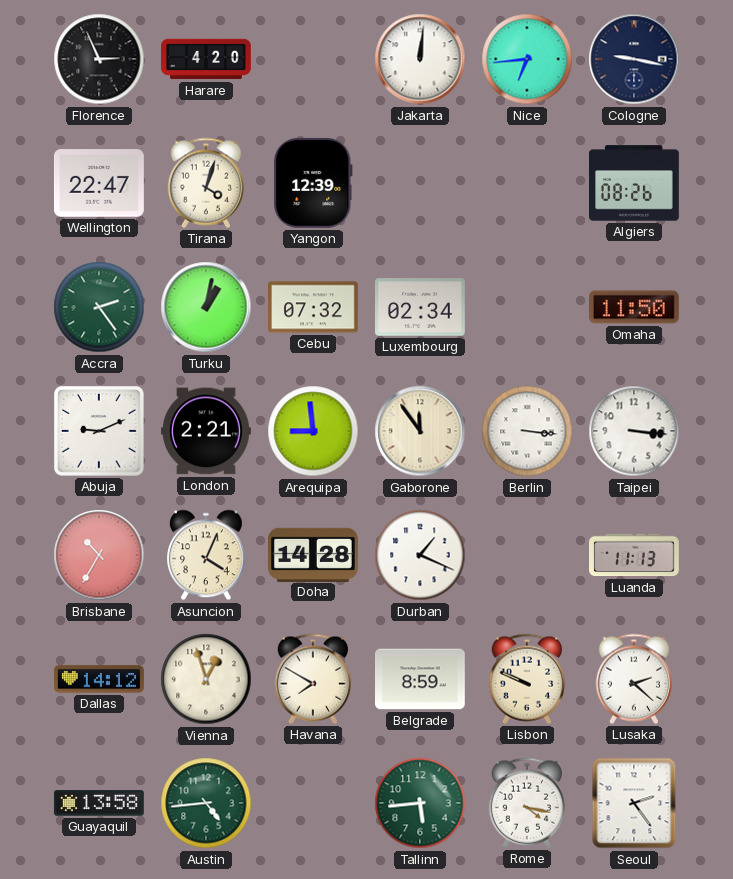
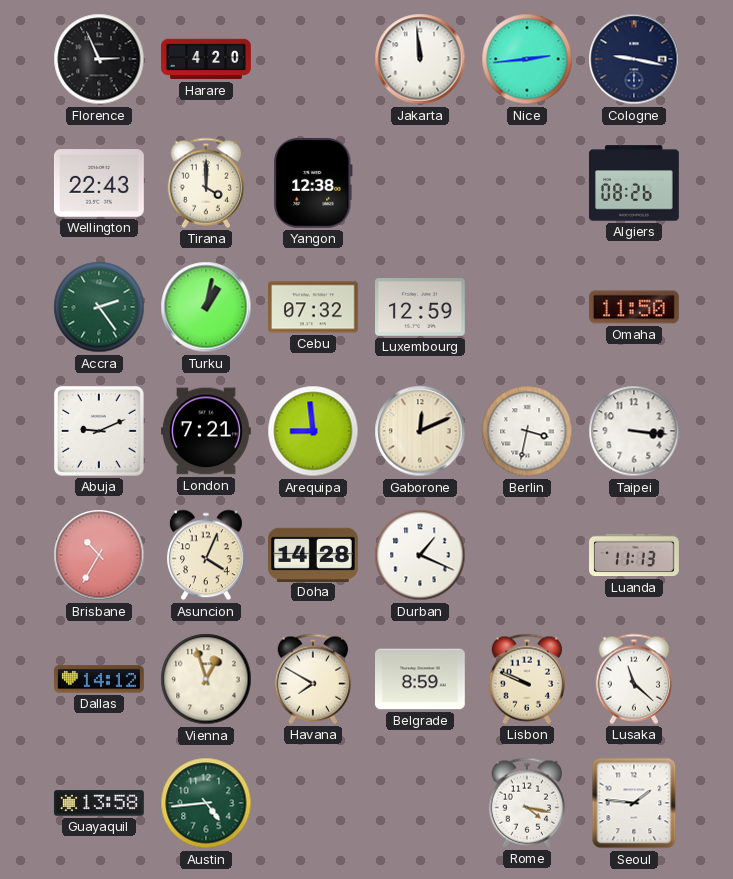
Jakarta: 12:01 -> 11:59 (420, 59)
Nice: 6:44 -> 2:44 (527, 59)
Wellington: 22:47 -> 22:43 (99, 183)
Tirana: 4:03 -> 4:00 (206, 183)
Yangon: 12:39 -> 12:38 (313, 183)
Luxembourg: 02:34 -> 12:59 (421, 307)
London: 2:21 -> 7:21 (207, 431)
Gaborone: 11:54 -> 12:11 (420, 431)
Berlin: 3:16 -> 3:32 (527, 431)
Lusaka: 2:22 -> 11:22 (634, 679)
Tallinn: 5:44 -> none (420, 803)
Seoul: 2:24 -> 1:46 (634, 803)
